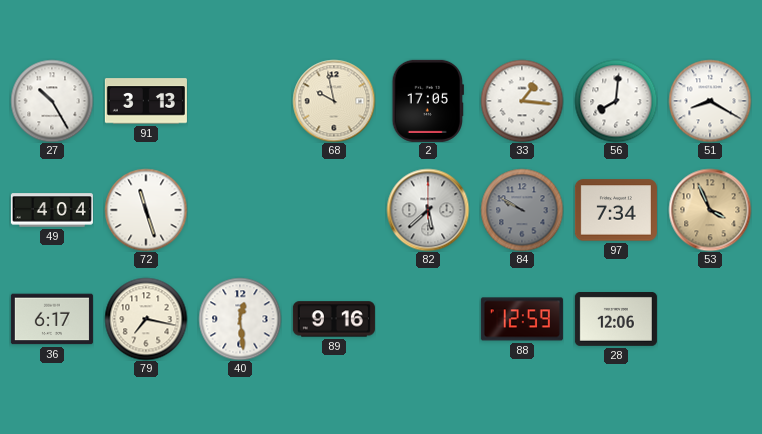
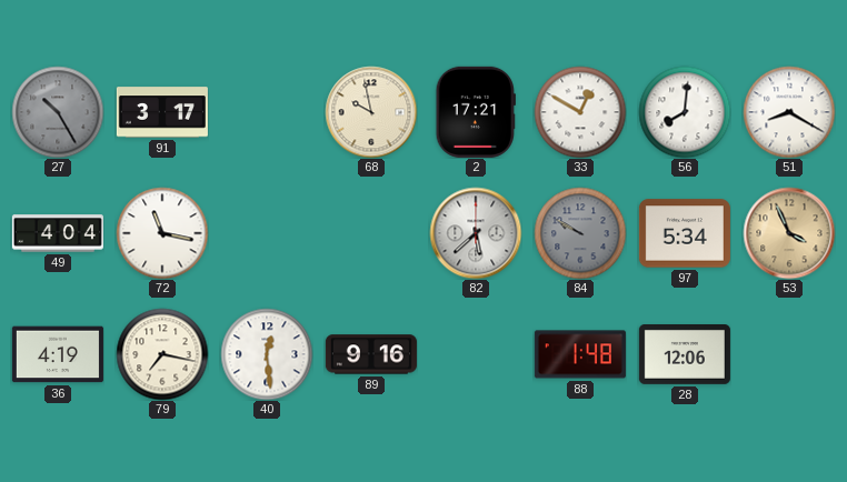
27 dial: white -> grey (58, 112)
91: 3:13 -> 3:17 (162, 112)
2: 17:05 -> 17:21 (475, 112)
33: 1:16 -> 12:50 (580, 112)
72: 11:27 -> 11:17 (162, 233)
97: 7:34 -> 5:34 (685, 233)
36: 6:17 -> 4:19 (58, 354)
88: 12:59 -> 1:48 (580, 354)
